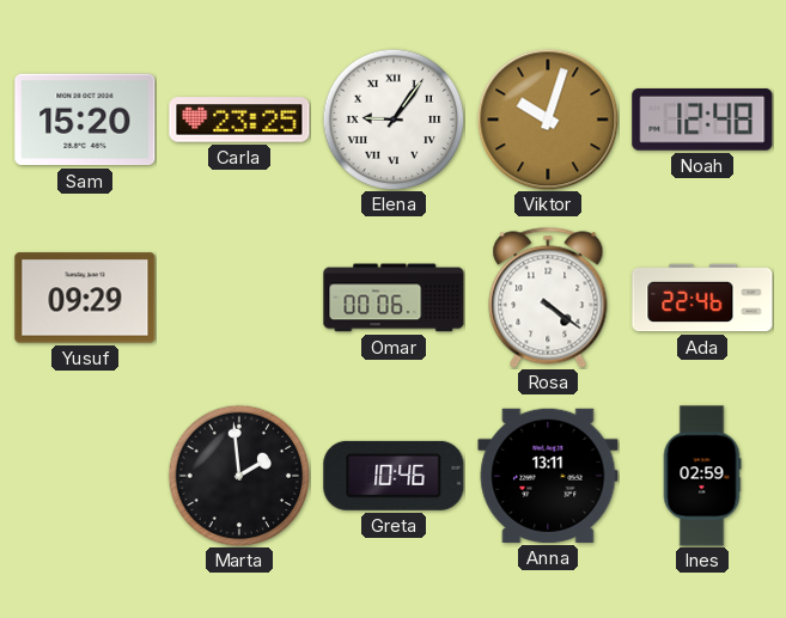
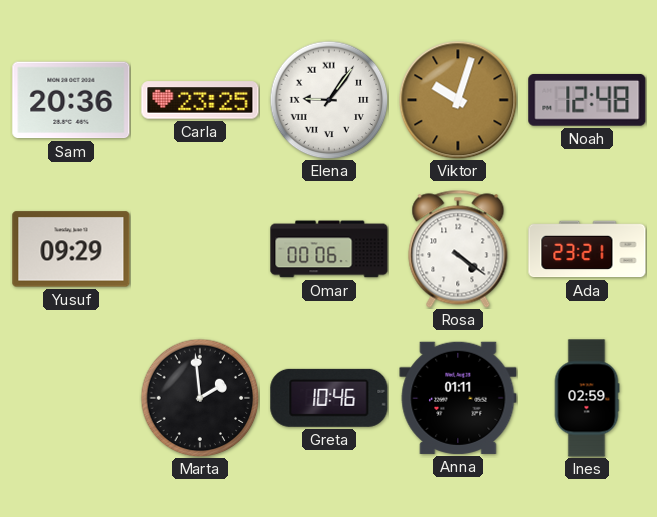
Sam: 15:20 -> 20:36 (71, 100)
Ada: 22:46 -> 23:21 (587, 249)
Anna: 13:11 -> 01:11 (458, 398)
